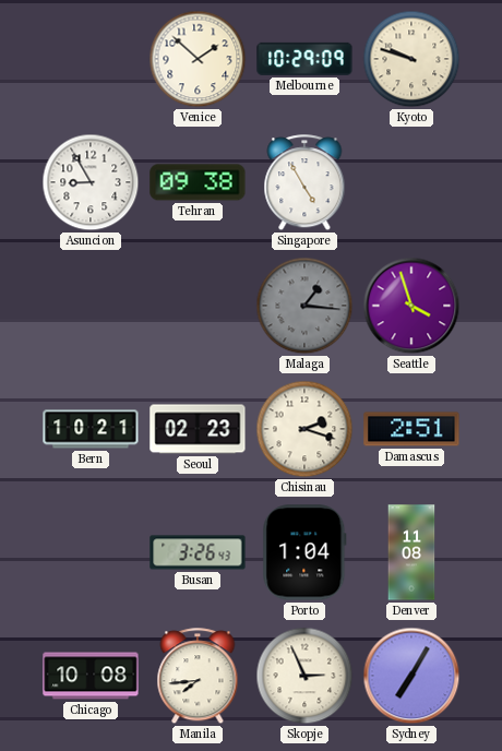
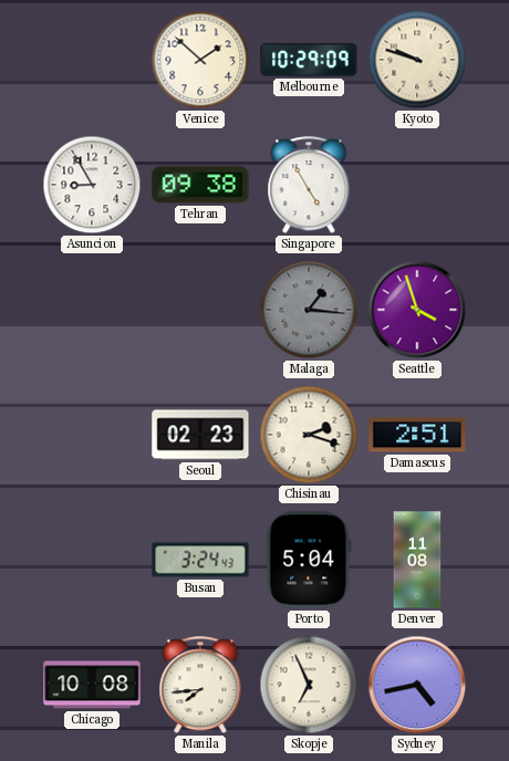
Bern: 10:21 -> none (91, 429)
Busan: 3:26 -> 3:24 (200, 560)
Porto: 1:04 -> 5:04 (309, 560)
Skopje: 2:56 -> 6:56 (309, 685)
Sydney: 7:05 -> 4:43 (417, 685)
